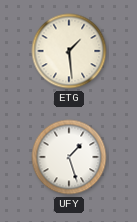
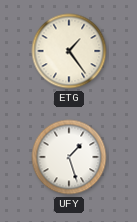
ETG: 1:29 -> 1:24 (69, 51)
